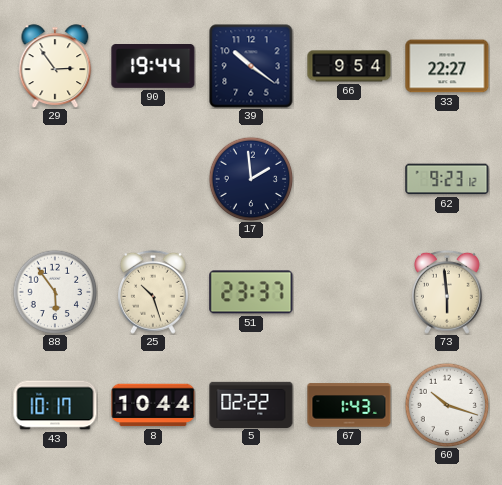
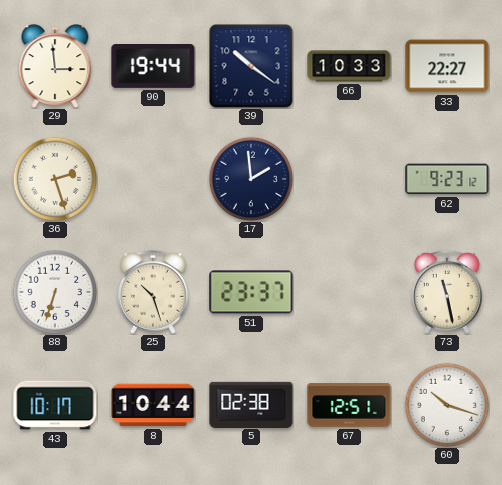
29: 2:54 -> 2:59 (55, 66)
66: 9:54 -> 10:33 (349, 66)
36: none -> 2:27 (55, 179)
88: 5:54 -> 6:33 (55, 292)
73: 5:59 -> 11:28 (447, 292)
5: 02:22 -> 02:38 (251, 404)
67: 1:43 -> 12:51 (349, 405)
